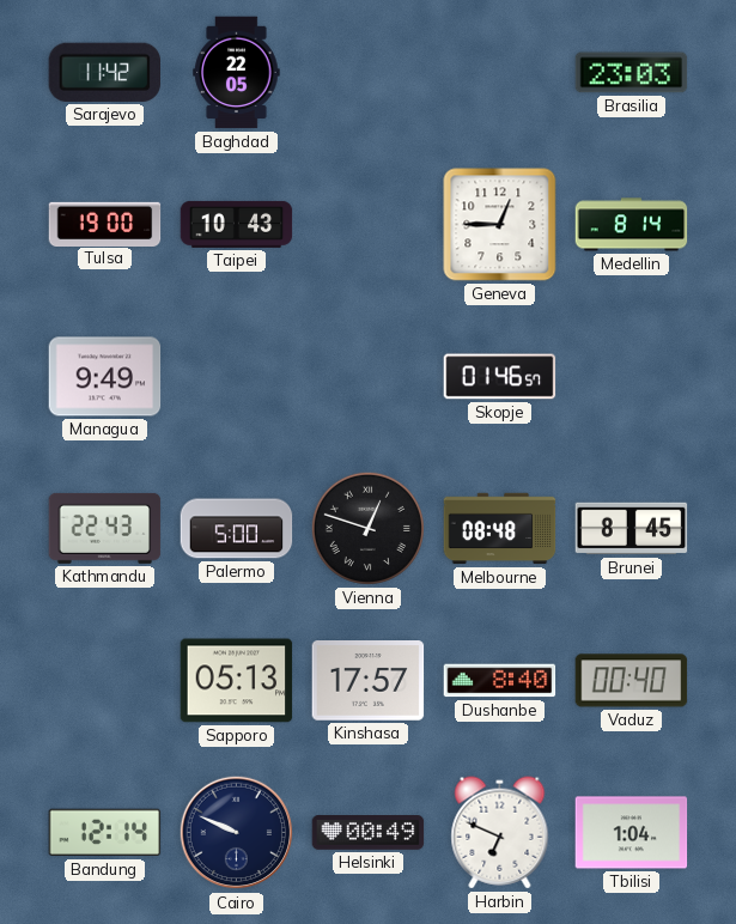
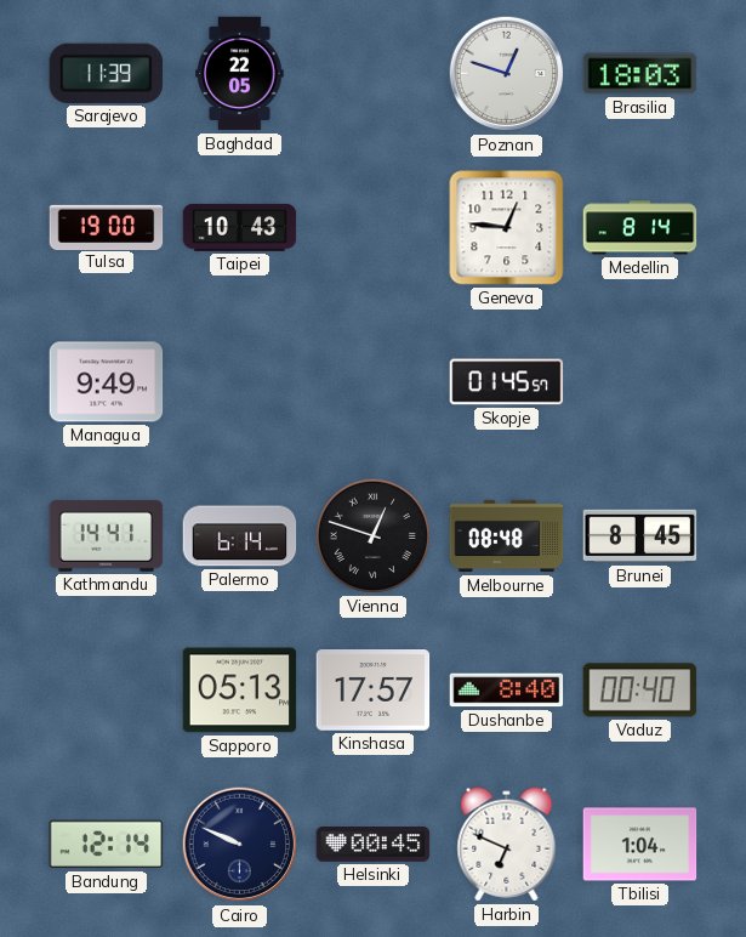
Sarajevo: 11:42 -> 11:39 (106, 73)
Poznan: none -> 12:48 (507, 74)
Brasilia: 23:03 -> 18:03 (640, 74)
Geneva: 12:45 -> 12:46 (507, 228)
Skopje: 01:46 -> 01:45 (507, 382)
Kathmandu: 22:43 -> 14:41 (107, 535)
Palermo: 5:00 -> 6:14 (240, 536)
Helsinki: 00:49 -> 00:45 (374, 845)
